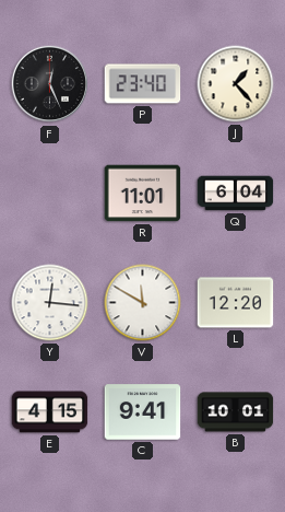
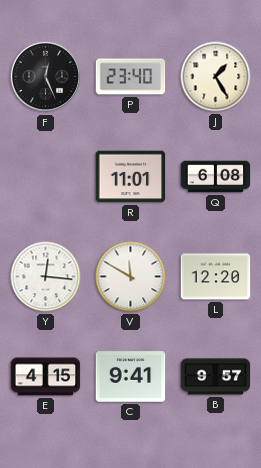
J: 1:23 -> 1:25 (216, 77)
Q: 6:04 -> 6:08 (216, 177)
B: 10:01 -> 9:57 (216, 377)
